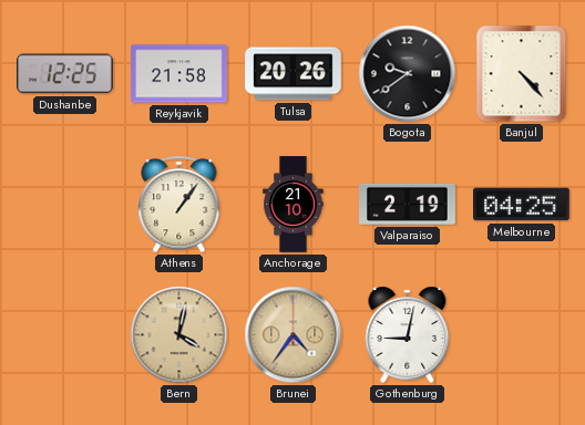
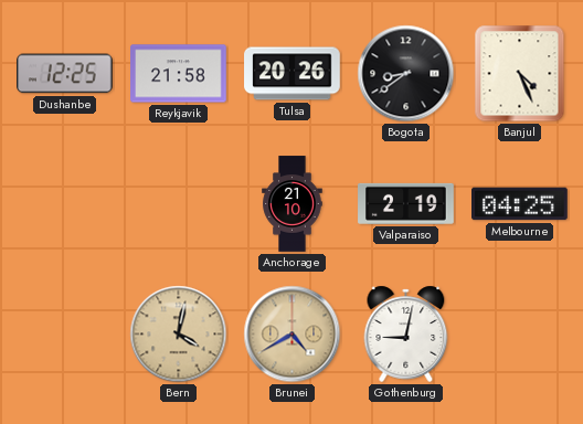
Bogota: 9:39 -> 8:39 (406, 74)
Banjul: 4:23 -> 4:26 (520, 74)
Athens: 1:06 -> none (179, 205)
Brunei: 4:36 -> 4:40 (293, 335)
